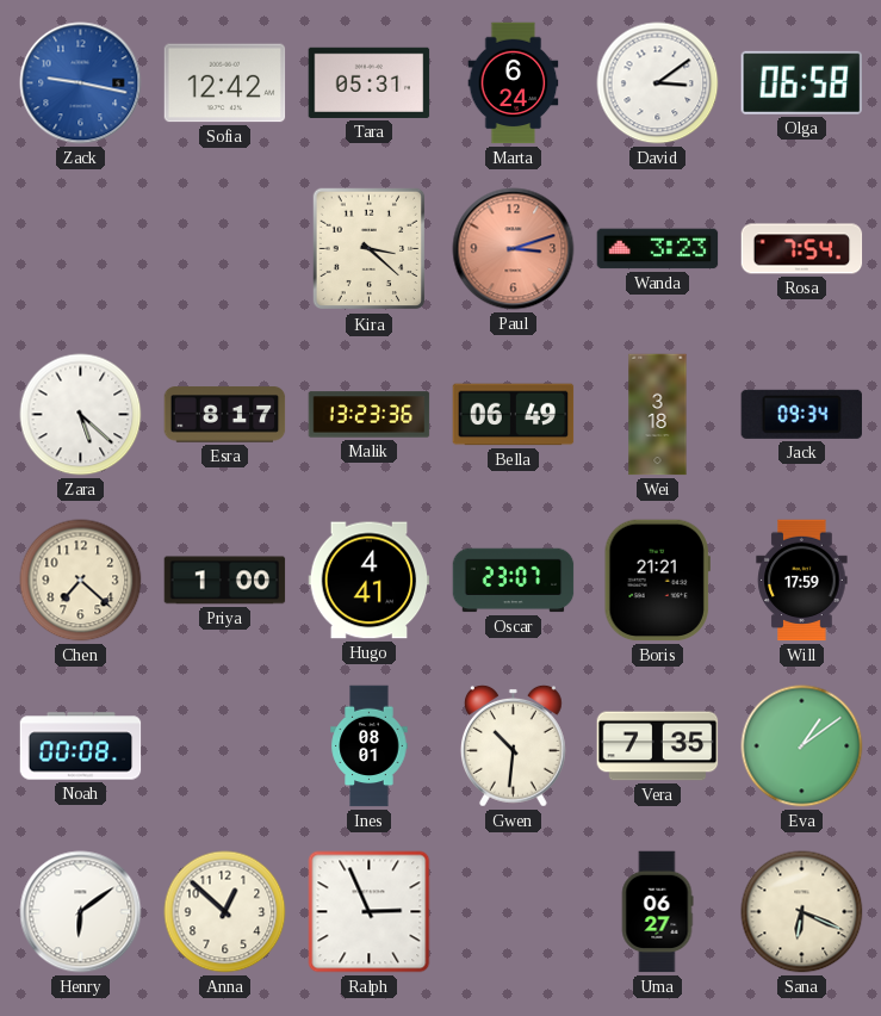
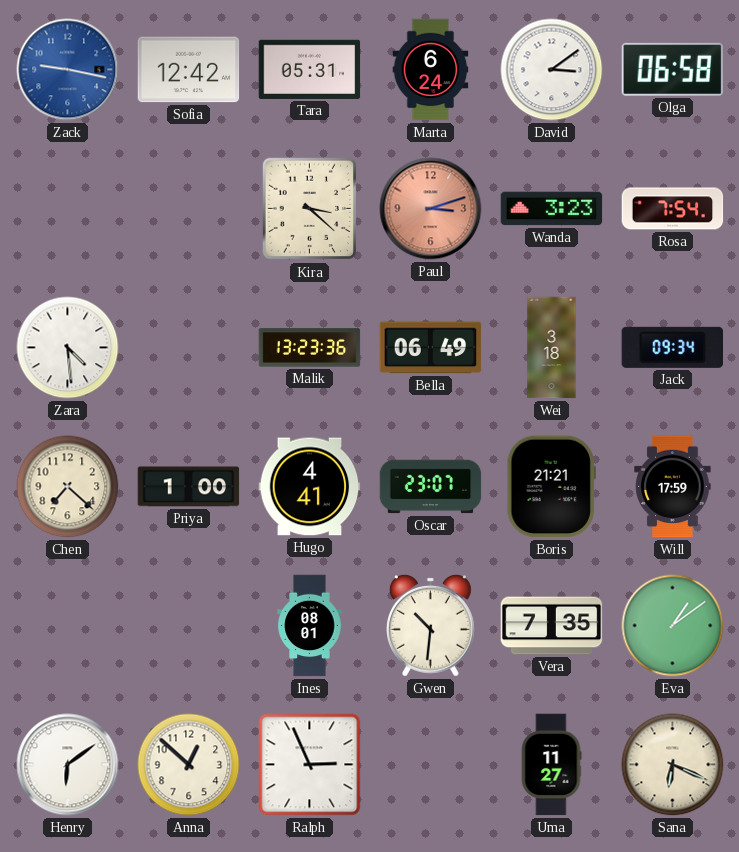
Zara: 5:22 -> 4:29 (68, 348)
Esra: 8:17 -> none (225, 415)
Noah: 00:08 -> none (81, 746)
Uma: 06:27 -> 11:27 (551, 765)
